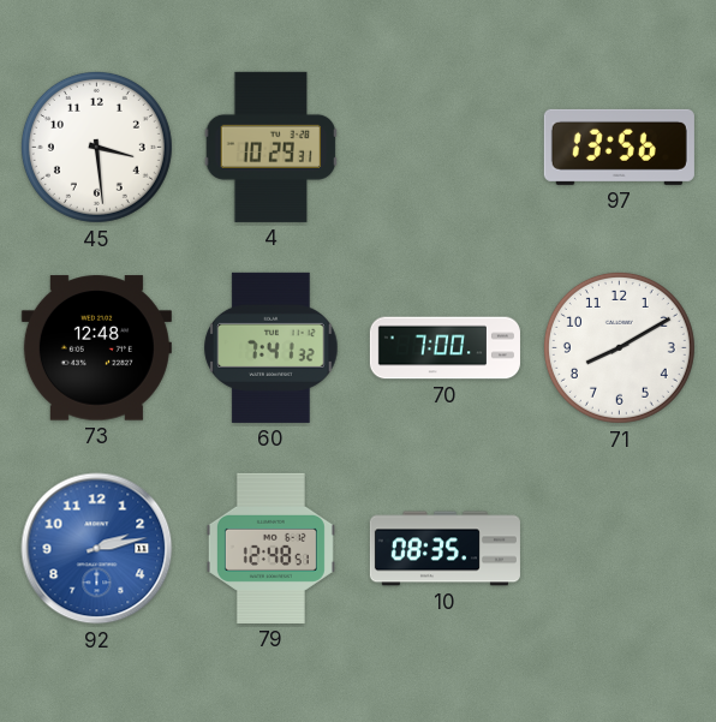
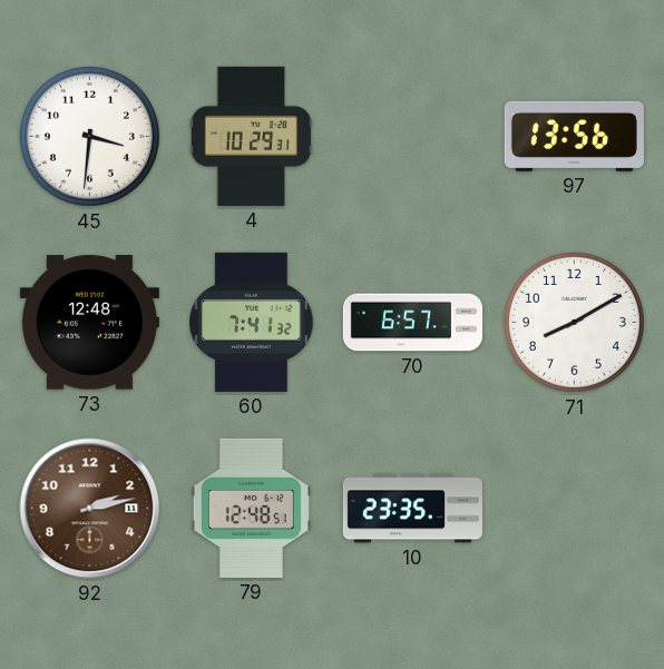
45: 3:29 -> 3:31 (89, 136)
70: 7:00 -> 6:57 (412, 323)
92 dial: blue -> brown (90, 509)
10: 08:35 -> 23:35 (412, 509)
